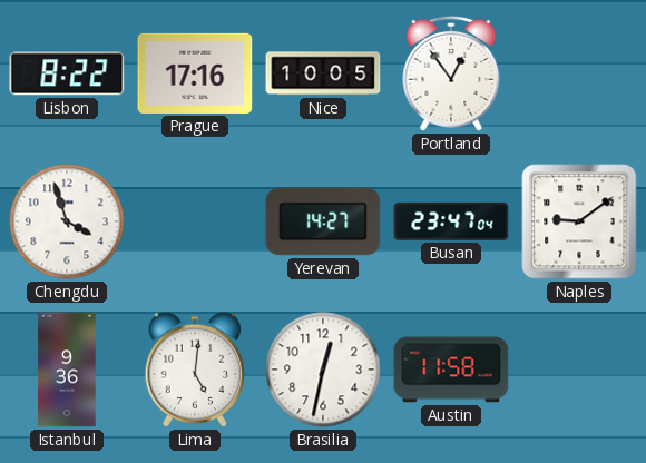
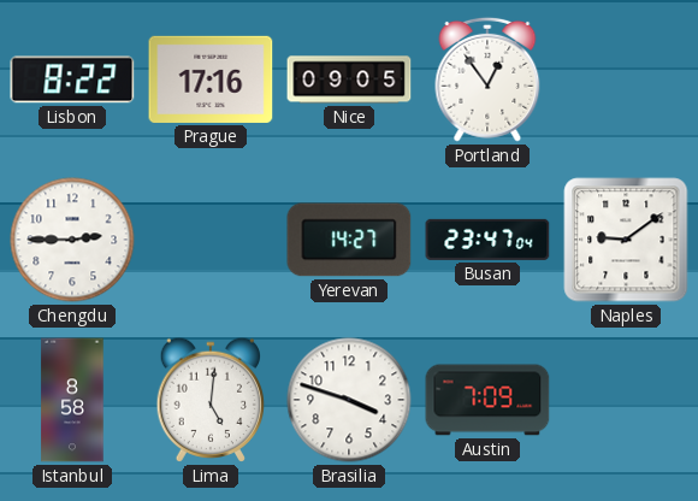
Nice: 10:05 -> 09:05 (349, 79)
Chengdu: 3:57 -> 2:45 (72, 240)
Istanbul: 9:36 -> 8:58 (72, 400)
Brasilia: 12:32 -> 3:48 (349, 400)
Austin: 11:58 -> 7:09 (487, 400)
